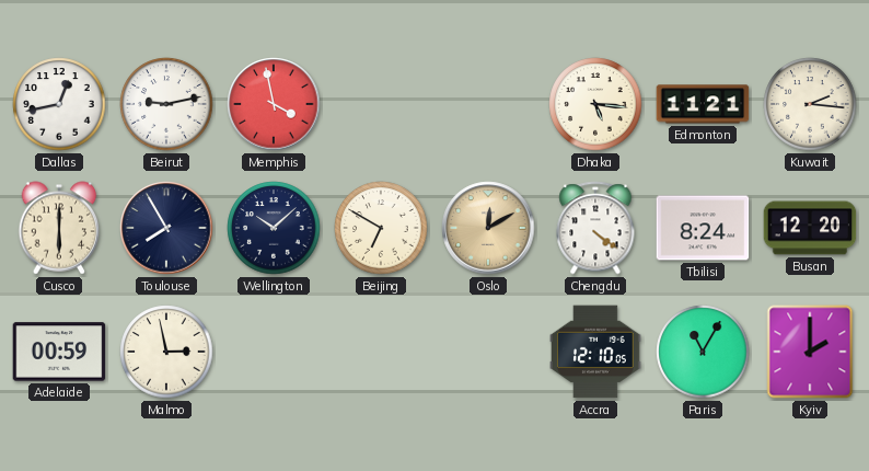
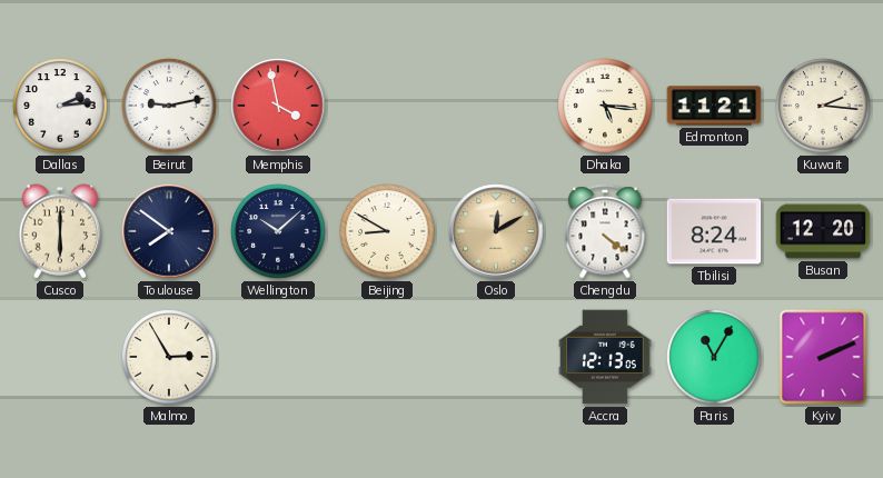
Dallas: 12:43 -> 2:14 (60, 106)
Toulouse: 7:55 -> 7:51 (169, 231)
Beijing: 6:50 -> 8:50 (387, 231)
Adelaide: 00:59 -> none (59, 352)
Malmo: 2:58 -> 2:55 (169, 357)
Accra: 12:10 -> 12:13 (605, 357)
Kyiv: 2:00 -> 2:11 (823, 357)
